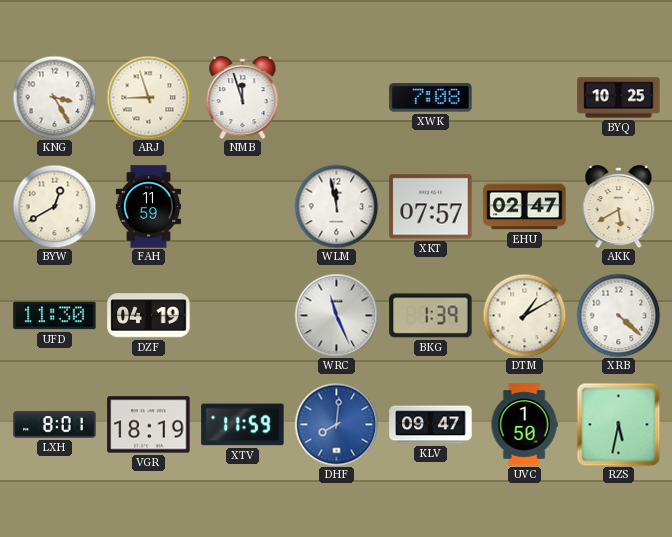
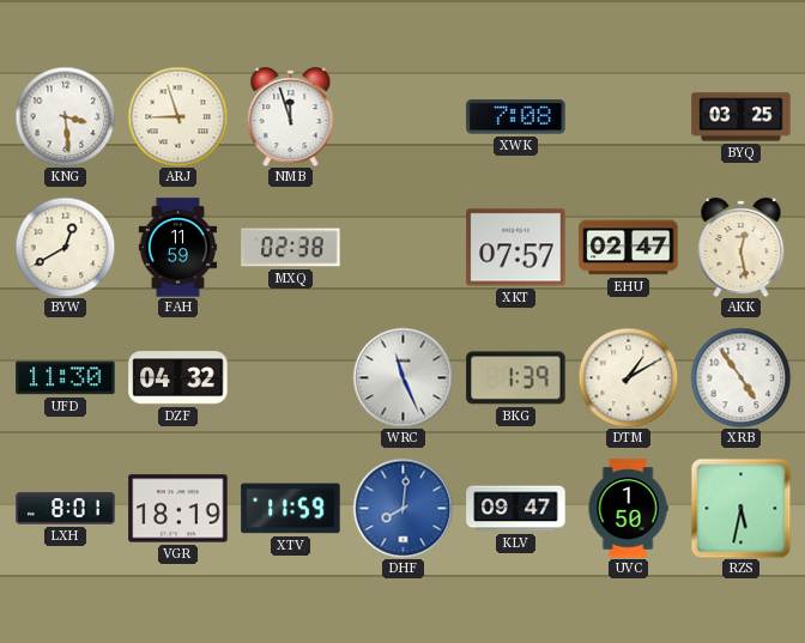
KNG: 3:25 -> 3:29 (65, 116)
BYQ: 10:25 -> 03:25 (742, 117)
MXQ: none -> 02:38 (291, 248)
WLM: 11:58 -> none (336, 206)
AKK: 5:40 -> 12:28 (742, 248)
DZF: 04:19 -> 04:32 (178, 378)
XRB: 4:22 -> 4:54 (740, 377)
